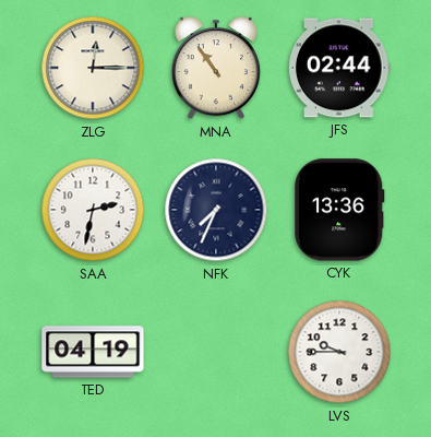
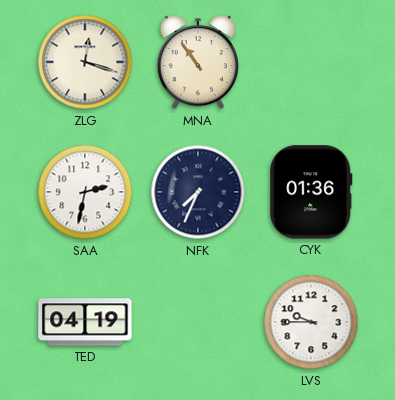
ZLG: 12:15 -> 12:18 (85, 62)
JFS: 02:44 -> none (339, 68)
CYK: 13:36 -> 01:36 (311, 192)
